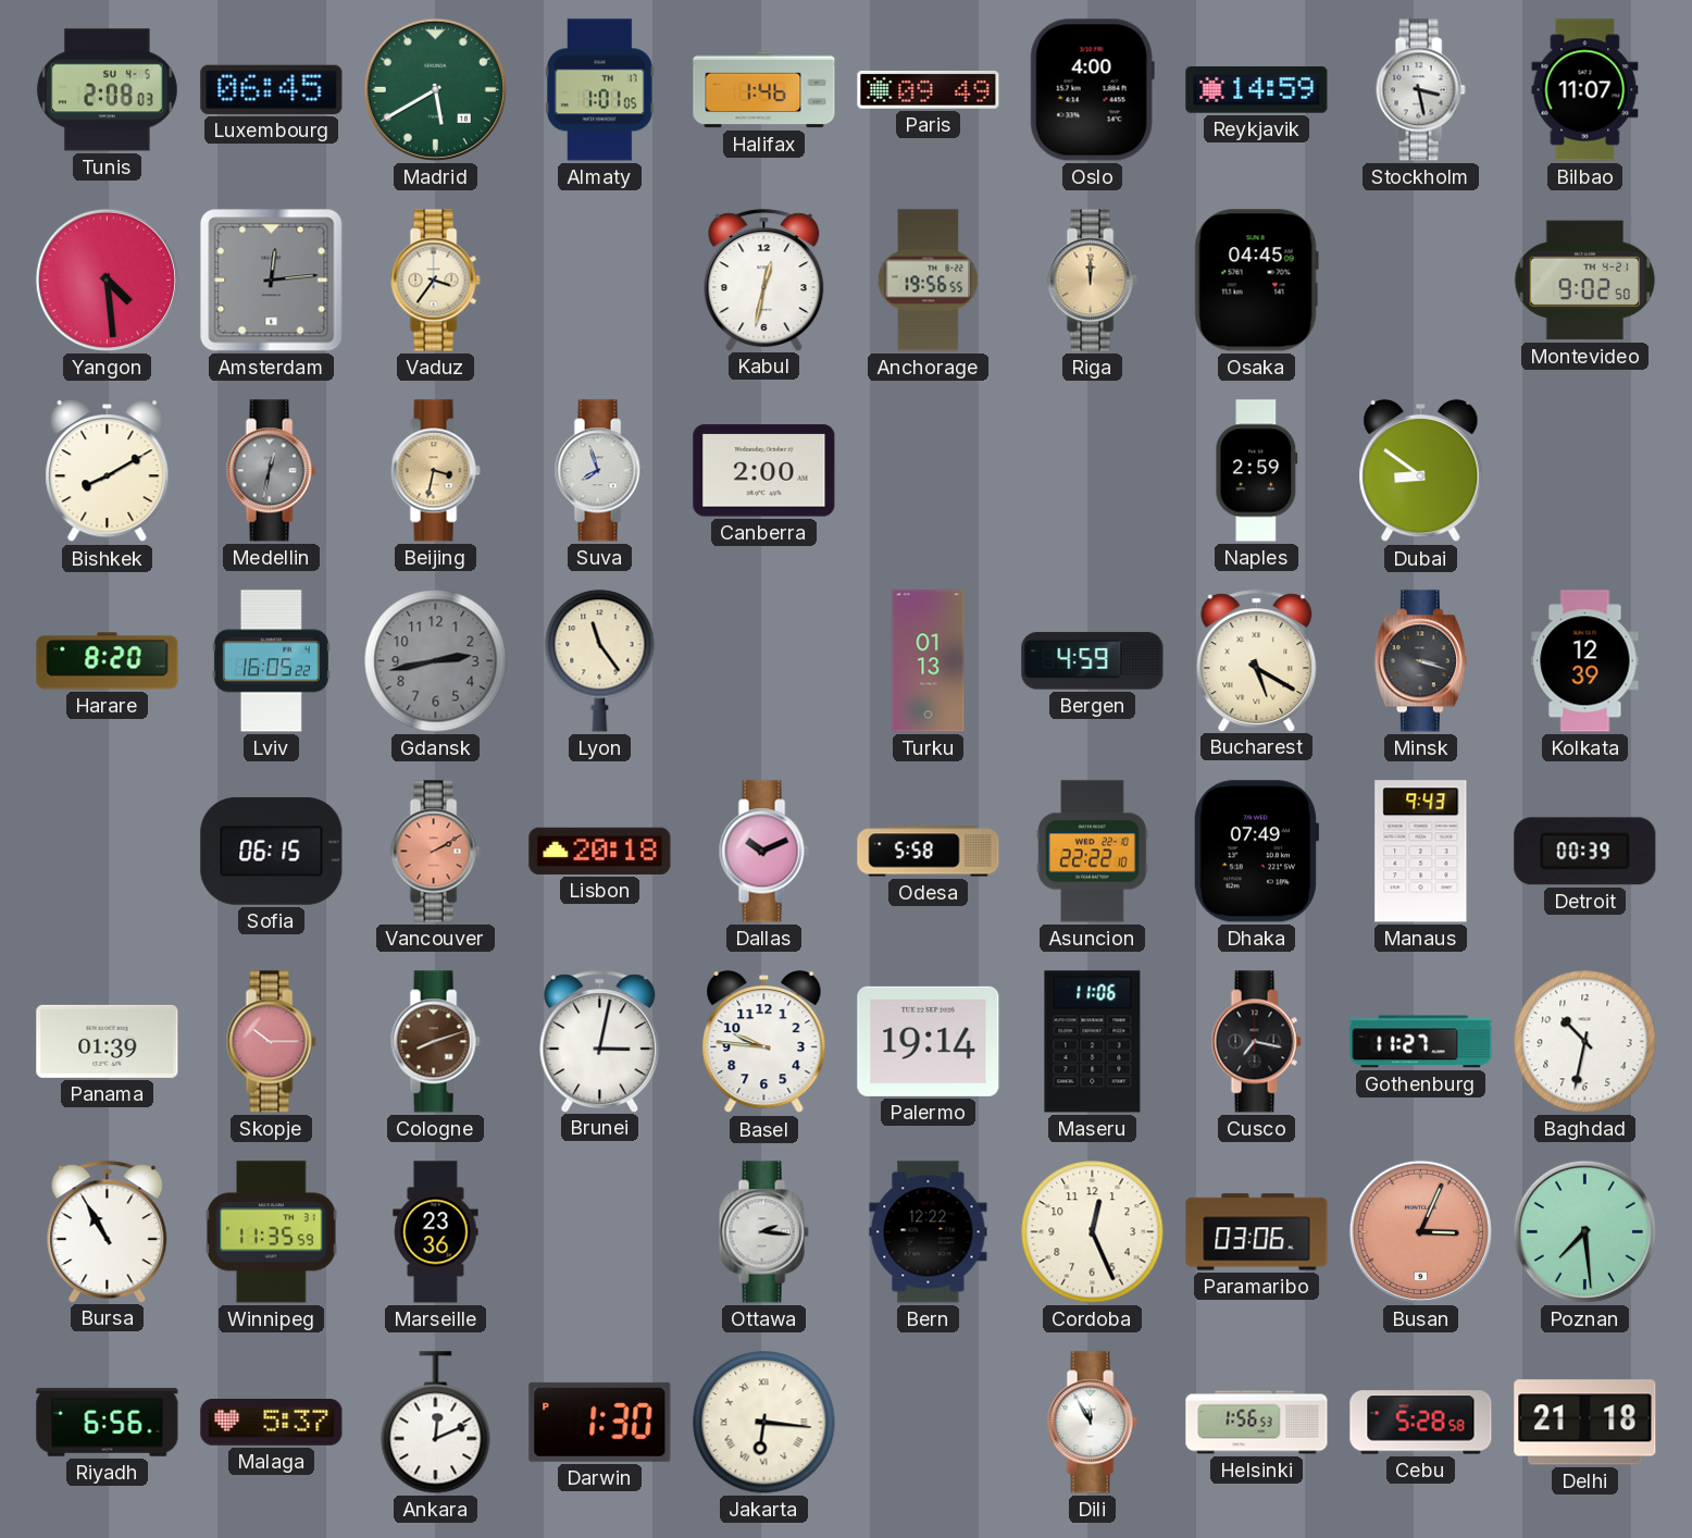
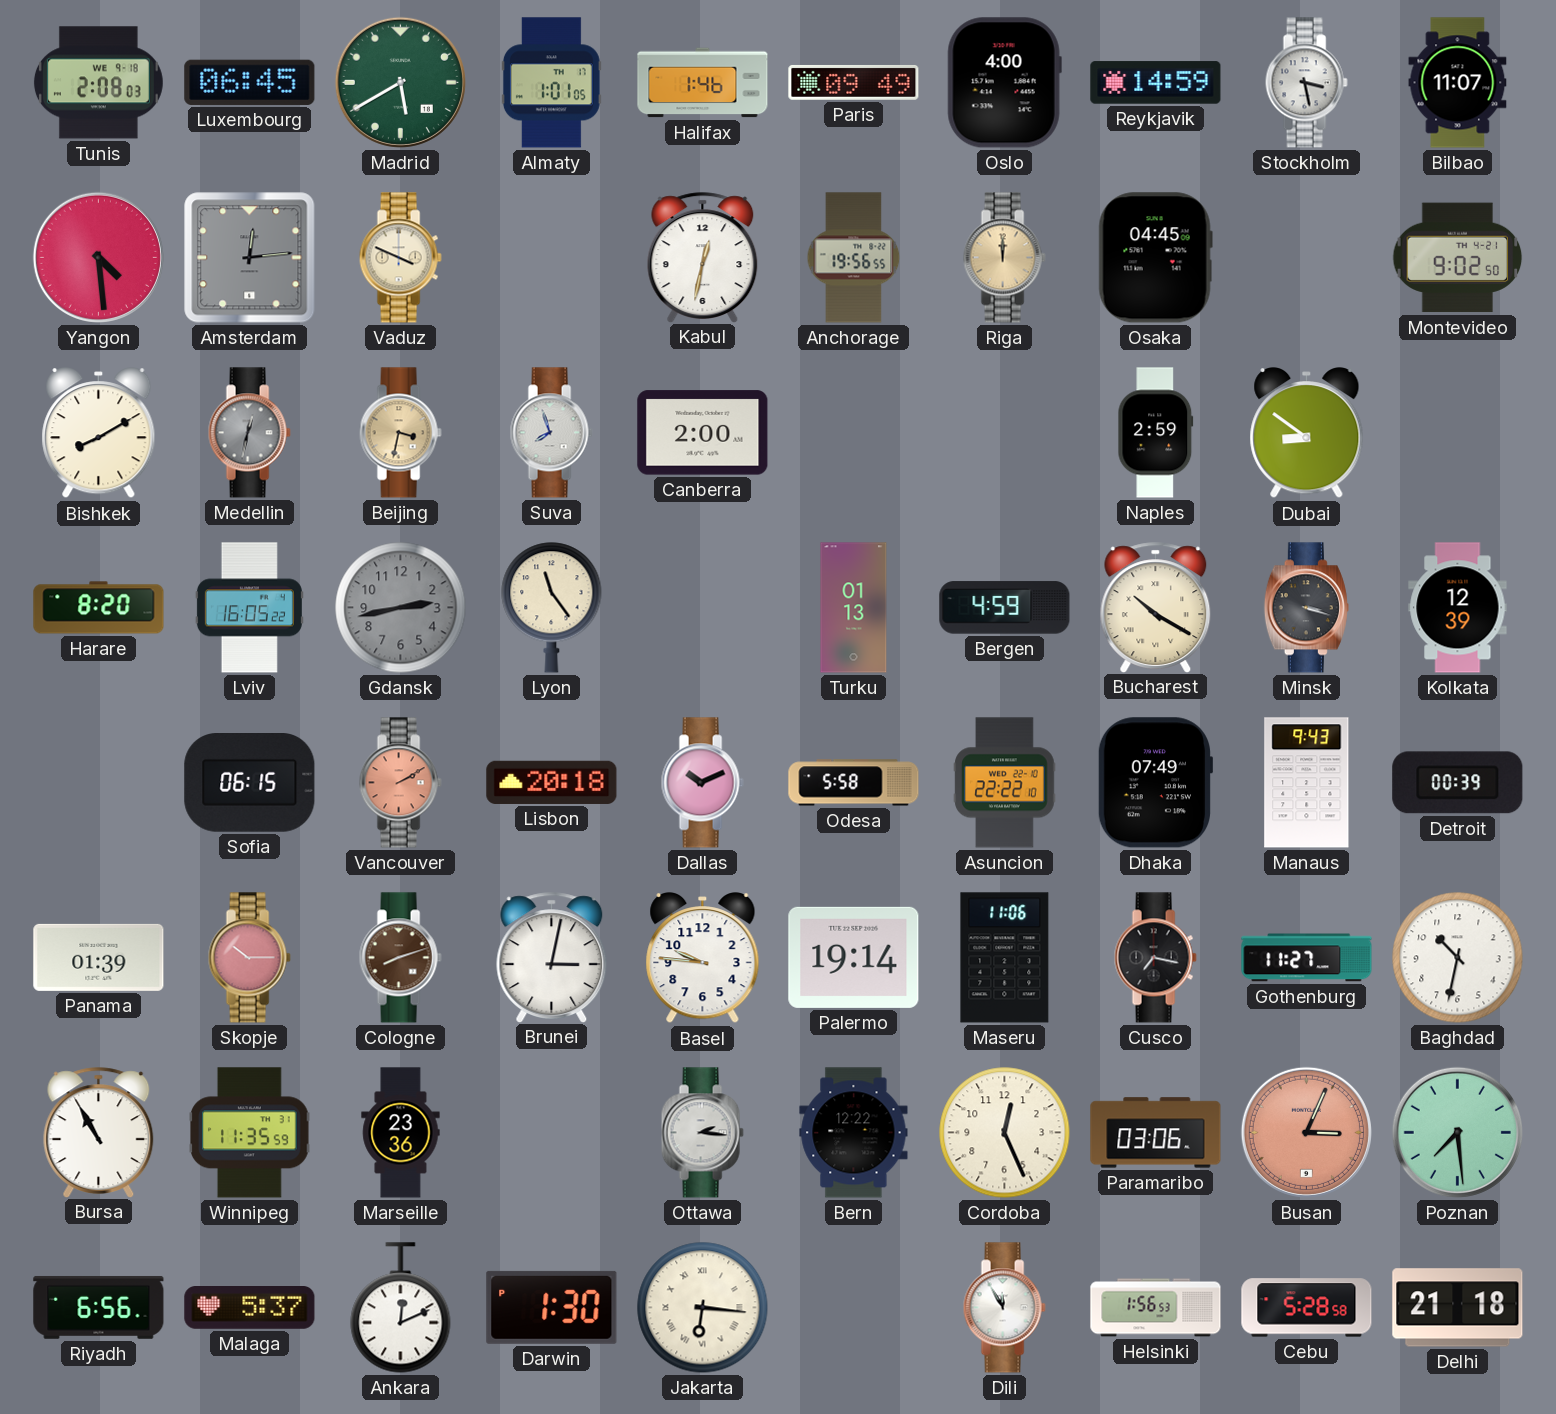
Tunis date: SU 4-5 -> WE 9-18 (98, 83)
Vaduz: 3:36 -> 3:49 (400, 258)
Bucharest: 5:20 -> 10:20 (1156, 607)
